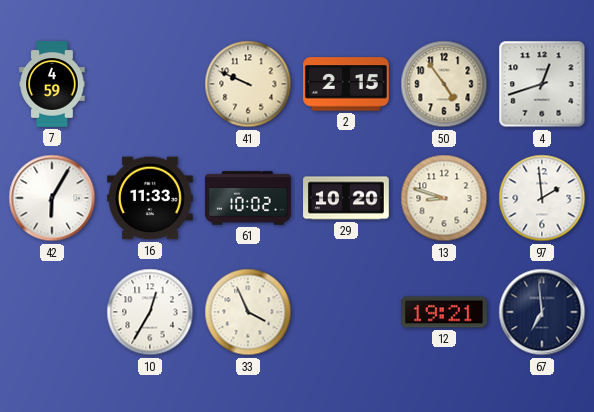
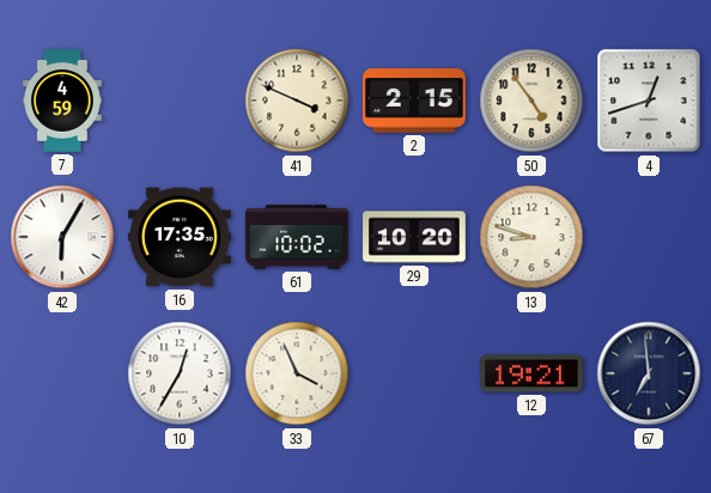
41: 9:49 -> 3:49 (297, 101)
16: 11:33 -> 17:35 (181, 237)
97: 1:59 -> none (542, 198)
